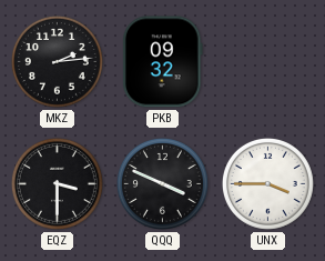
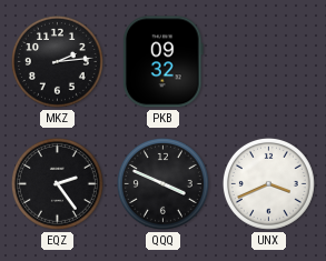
EQZ: 3:30 -> 2:24 (57, 183)
UNX: 3:45 -> 3:41 (268, 183)
